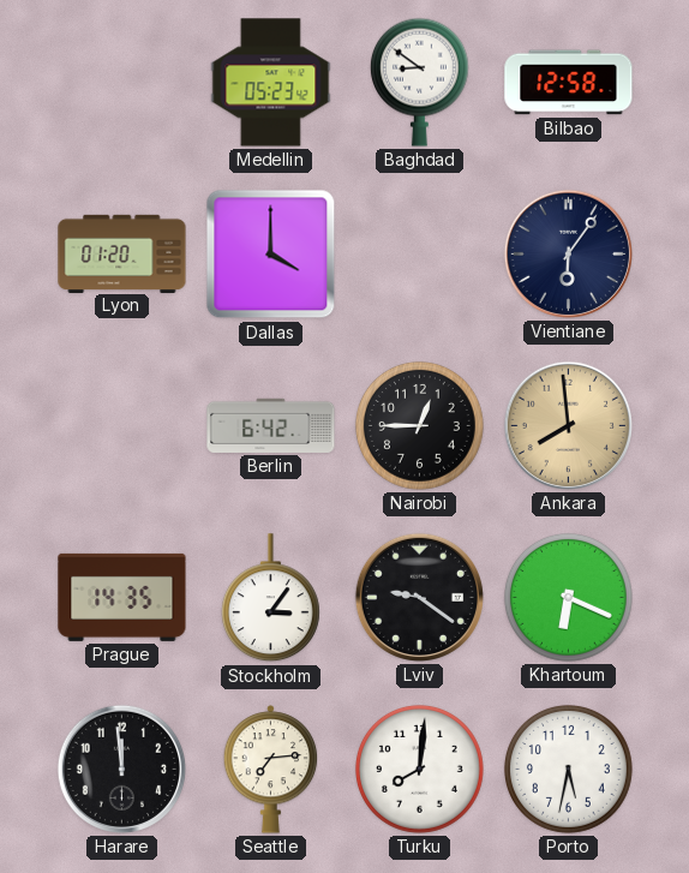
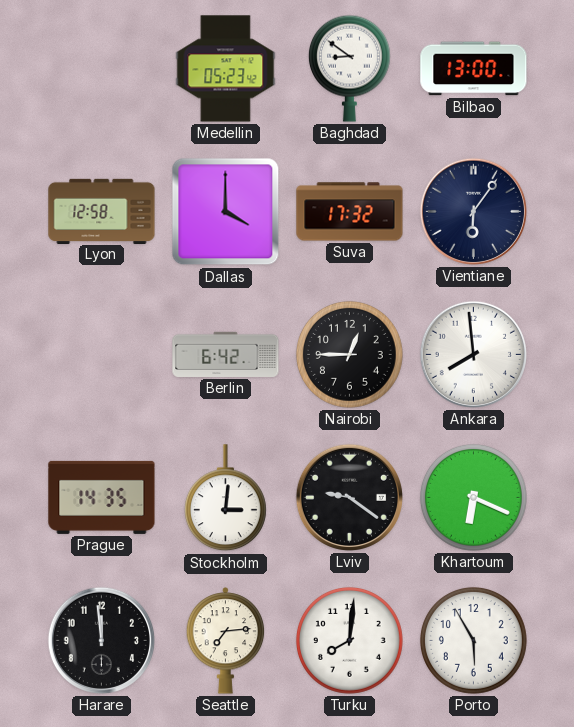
Bilbao: 12:58 -> 13:00 (474, 69)
Lyon: 01:20 -> 12:58 (102, 211)
Suva: none -> 17:32 (350, 212)
Ankara dial: champagne -> white (473, 354)
Stockholm: 3:06 -> 3:01 (225, 498)
Porto: 5:32 -> 5:55 (473, 640)
